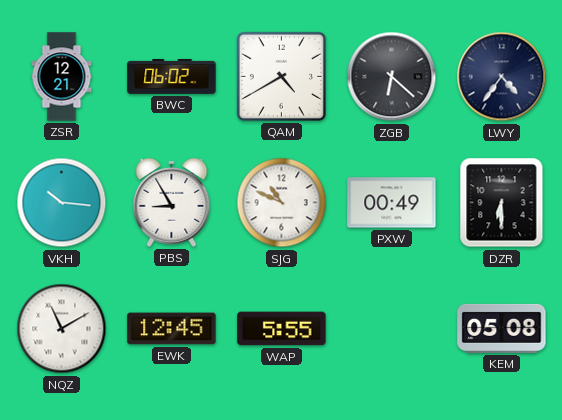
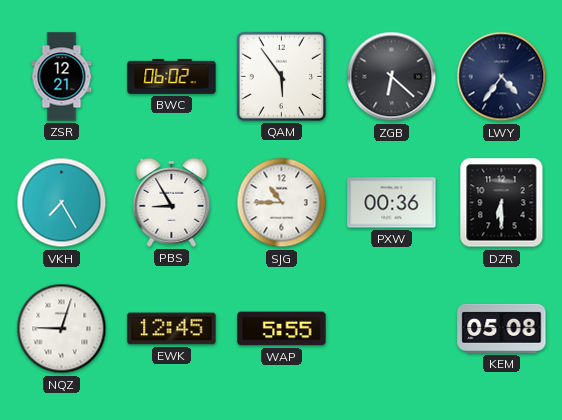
QAM: 4:40 -> 5:54 (281, 76)
VKH: 10:16 -> 7:25 (62, 203)
SJG: 10:49 -> 10:45 (282, 203)
PXW: 00:49 -> 00:36 (392, 203)
NQZ: 11:10 -> 9:03 (62, 329)
